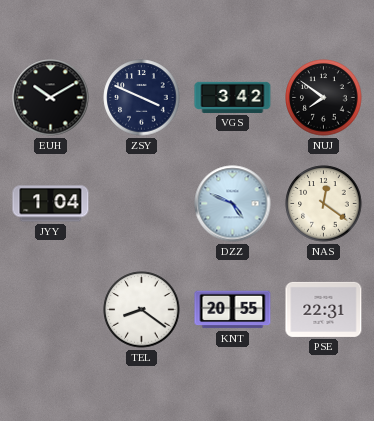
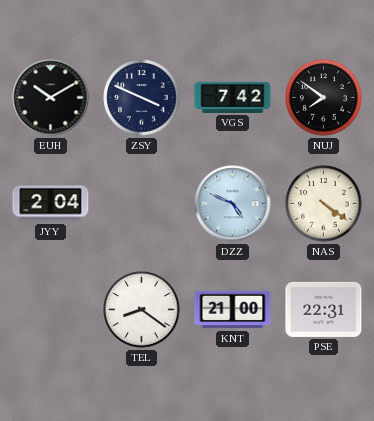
VGS: 3:42 -> 7:42 (233, 97)
JYY: 1:04 -> 2:04 (51, 204)
NAS: 12:21 -> 4:21 (324, 204)
KNT: 20:55 -> 21:00 (233, 310)
